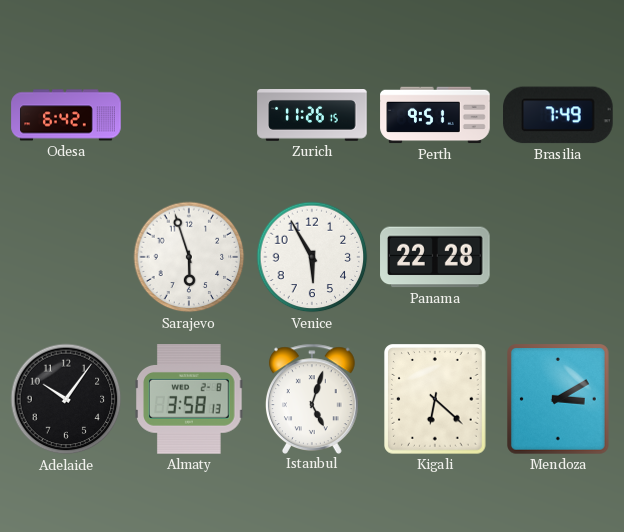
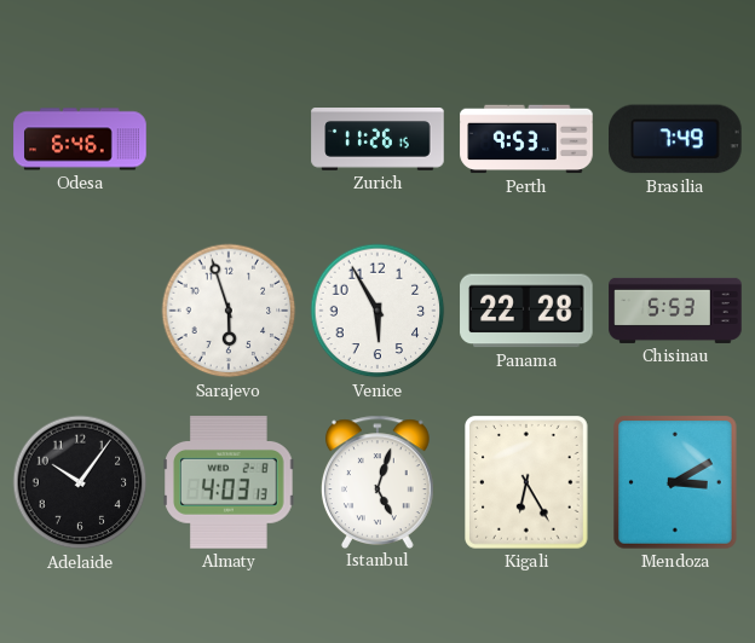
Odesa: 6:42 -> 6:46 (80, 139)
Perth: 9:51 -> 9:53 (526, 139)
Chisinau: none -> 5:53 (675, 311)
Almaty: 3:58 -> 4:03 (229, 482)
Kigali: 6:22 -> 6:25 (528, 482)
